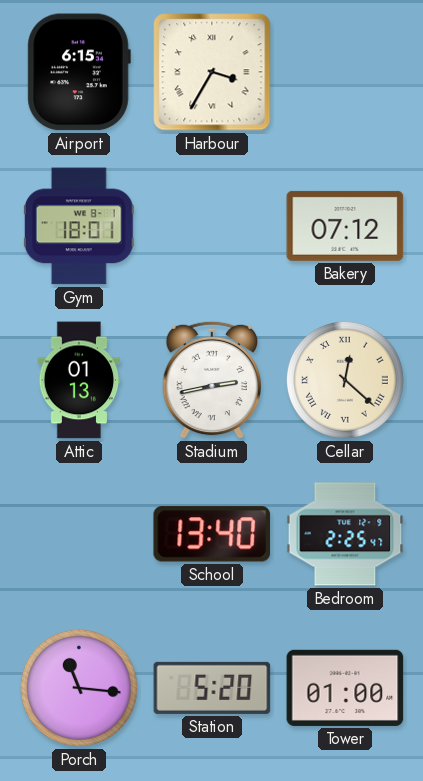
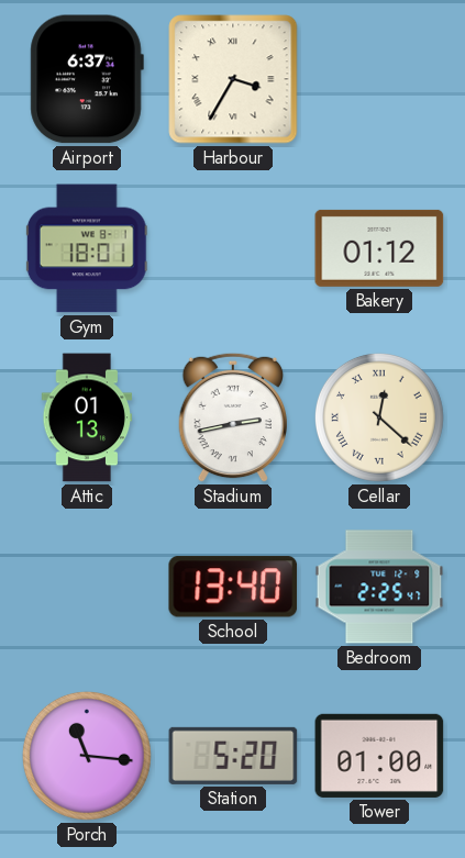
Airport: 6:15 -> 6:37 (87, 79)
Bakery: 07:12 -> 01:12 (379, 248)
